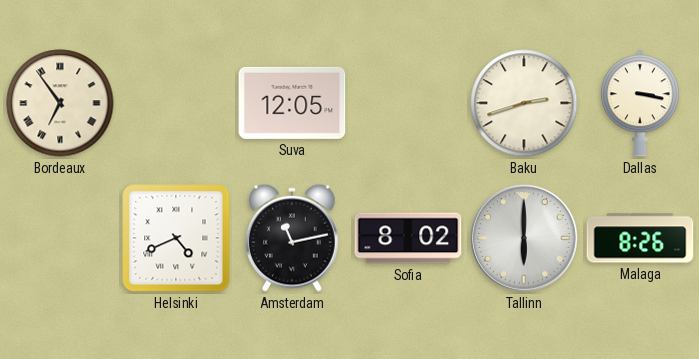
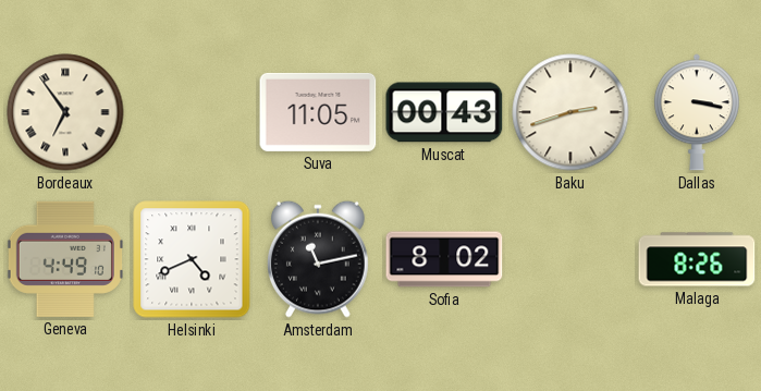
Suva: 12:05 -> 11:05 (318, 112)
Muscat: none -> 00:43 (444, 112)
Geneva: none -> 4:49 (65, 259)
Tallinn: 6:00 -> none (524, 238)
